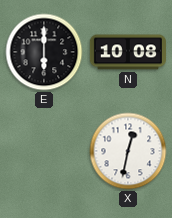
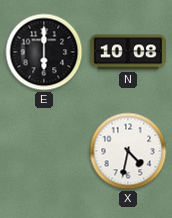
X: 12:32 -> 4:32 (128, 151)
